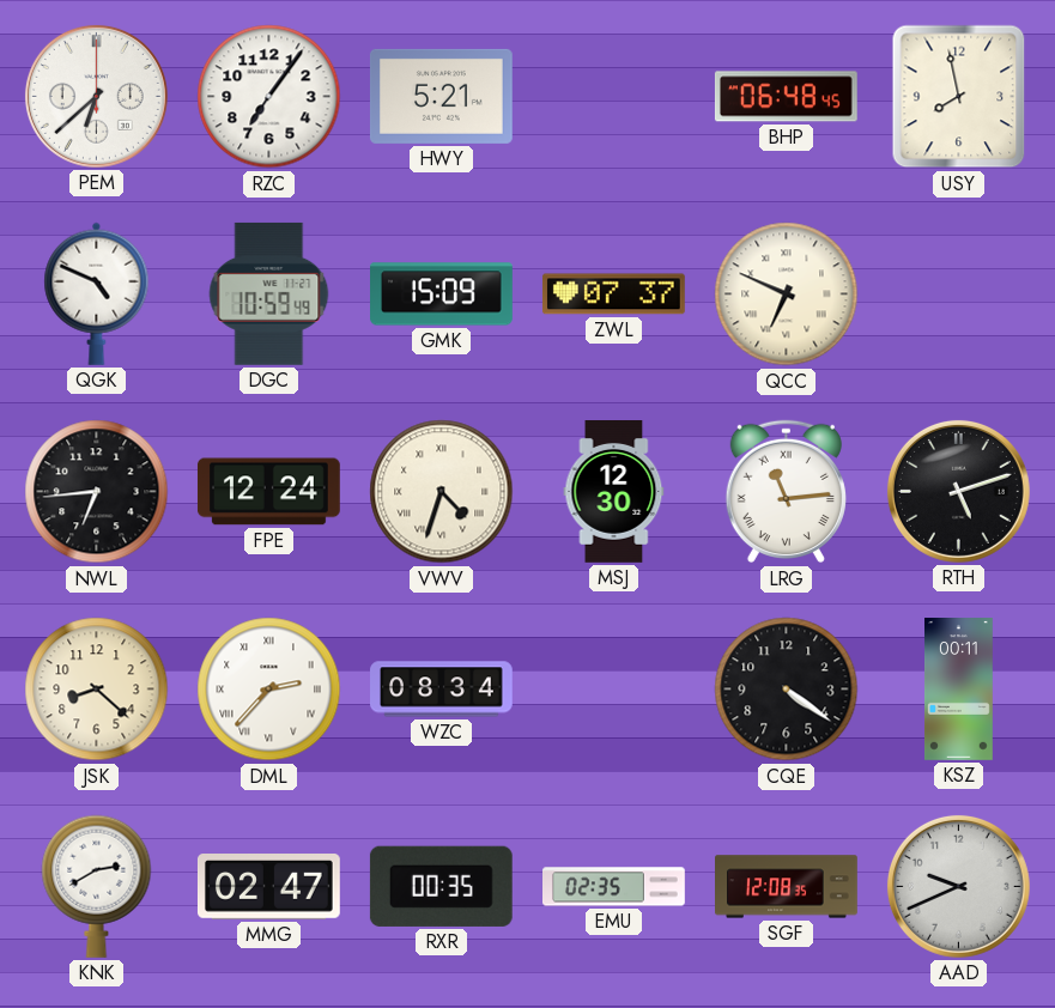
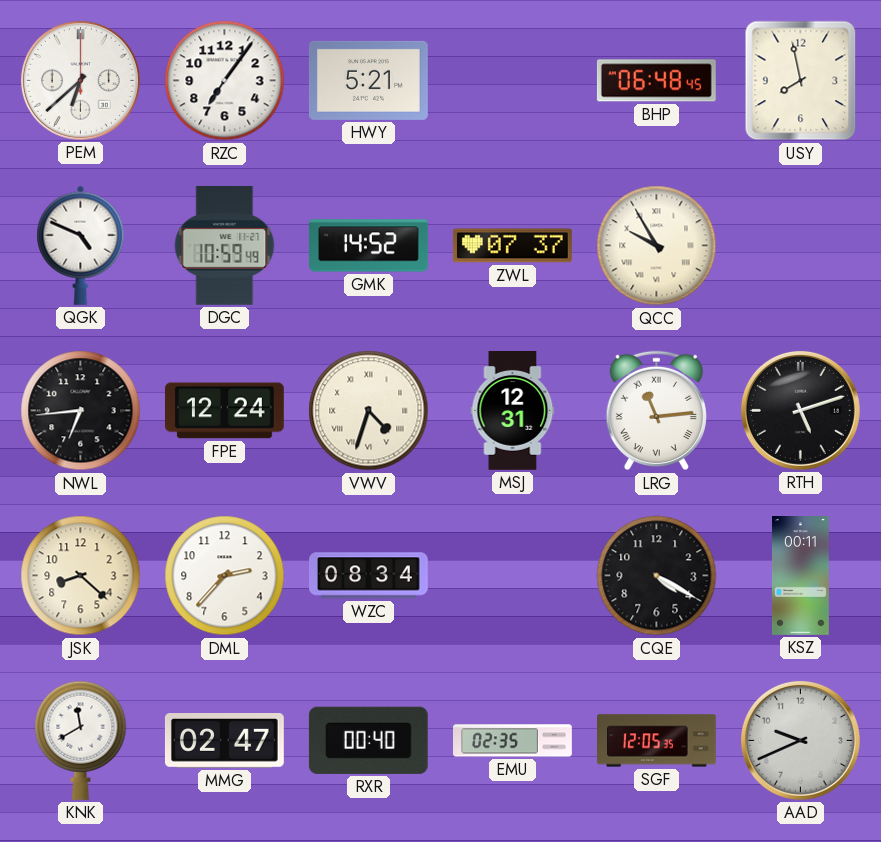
GMK: 15:09 -> 14:52 (369, 246)
QCC: 6:49 -> 9:55 (657, 246)
MSJ: 12:30 -> 12:31 (513, 411)
DML numerals: Roman -> Arabic (225, 576)
CQE: 4:21 -> 4:20 (657, 576)
KNK: 2:40 -> 11:40 (81, 740)
RXR: 00:35 -> 00:40 (368, 740)
SGF: 12:08 -> 12:05 (657, 741)
